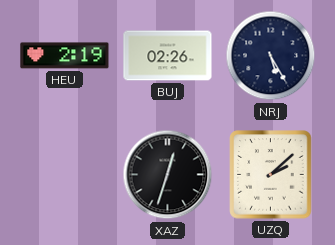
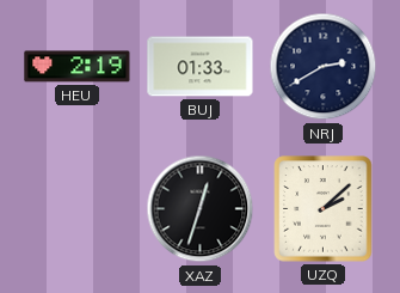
BUJ: 02:26 -> 01:33 (201, 67)
NRJ: 5:25 -> 2:40 (324, 67)
